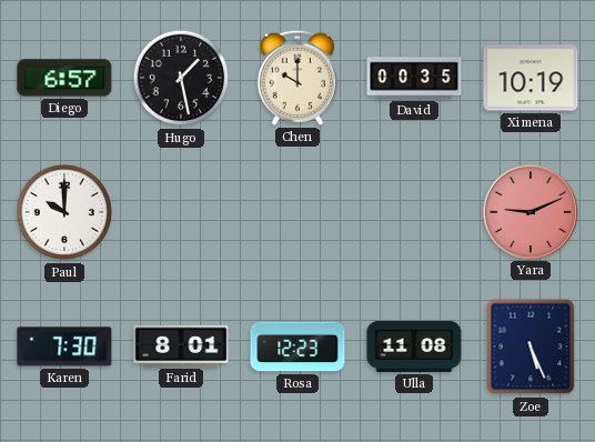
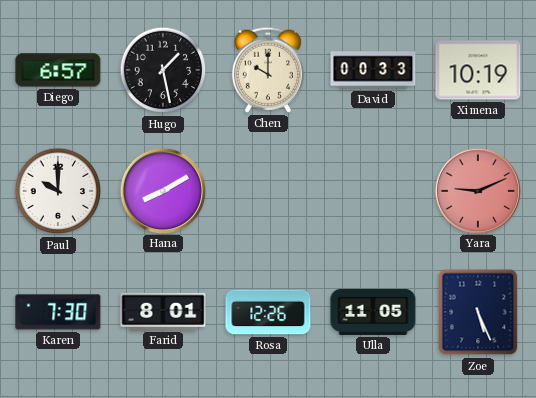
David: 00:35 -> 00:33 (373, 70)
Hana: none -> 8:10 (162, 190)
Rosa: 12:23 -> 12:26 (268, 312)
Ulla: 11:08 -> 11:05 (373, 312)
